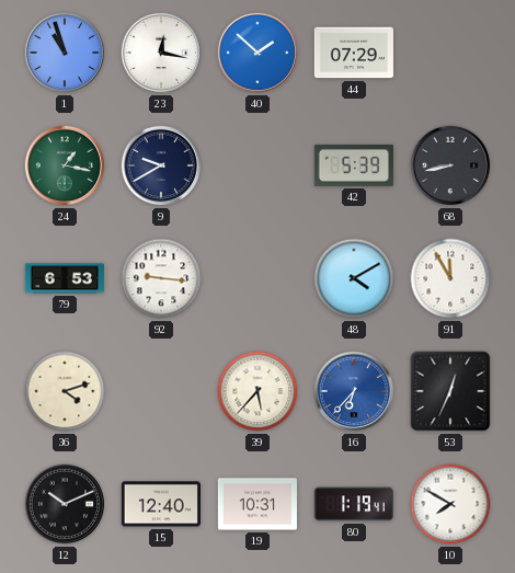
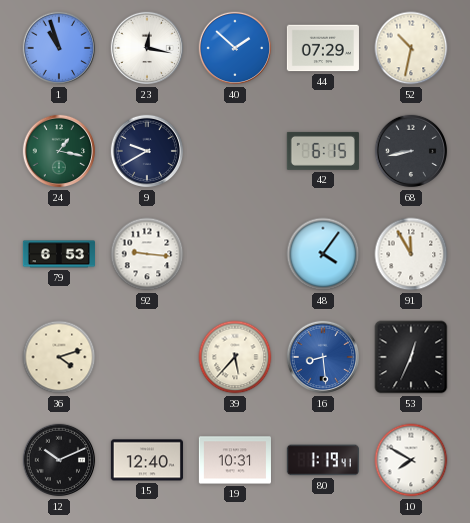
52: none -> 10:32 (411, 48)
42: 5:39 -> 6:15 (323, 151)
48: 4:10 -> 4:06 (323, 254)
16: 6:37 -> 8:29 (323, 357)
